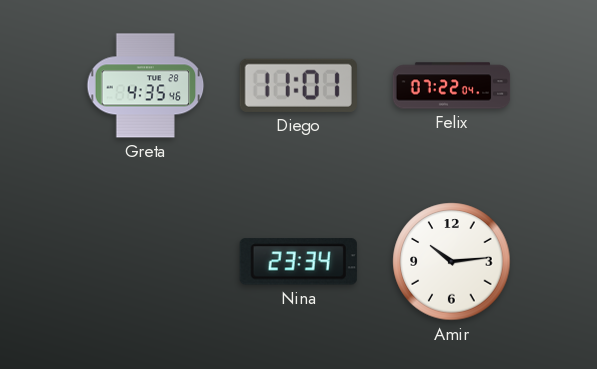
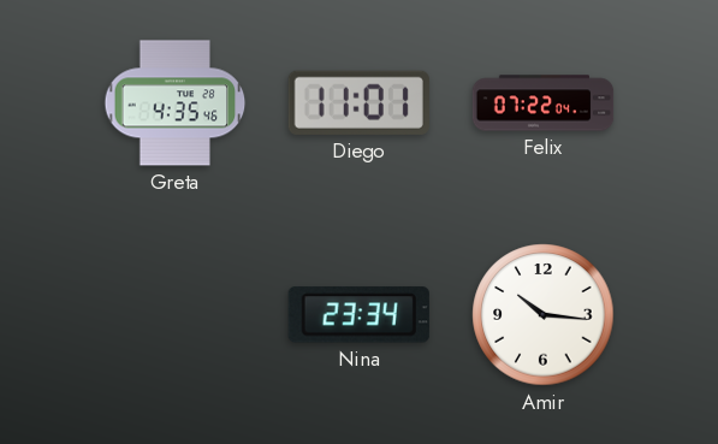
Amir: 10:14 -> 10:16 (544, 315)
